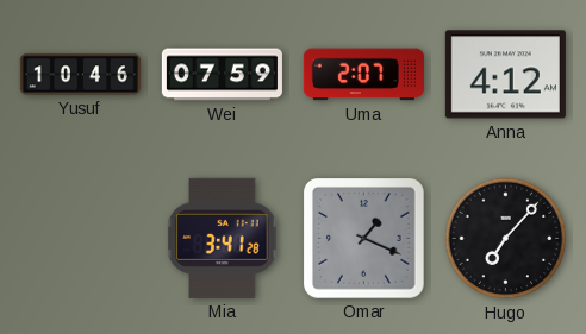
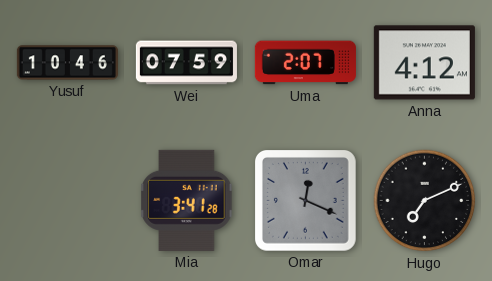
Omar: 1:19 -> 12:19 (306, 201)
Hugo: 7:07 -> 7:11 (425, 201)
